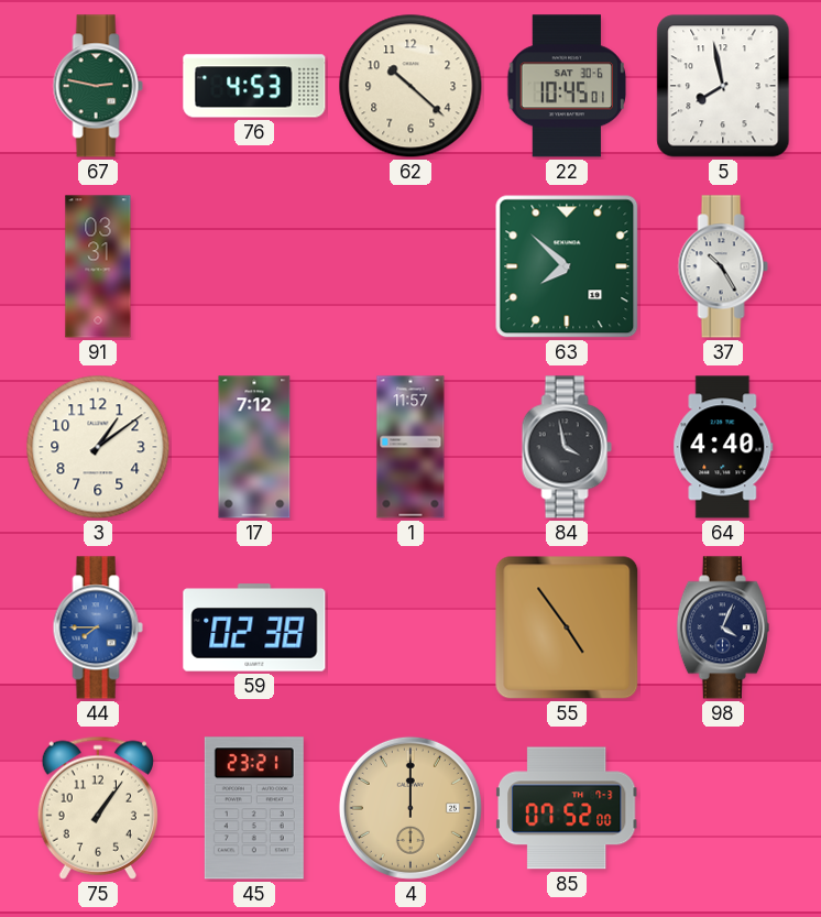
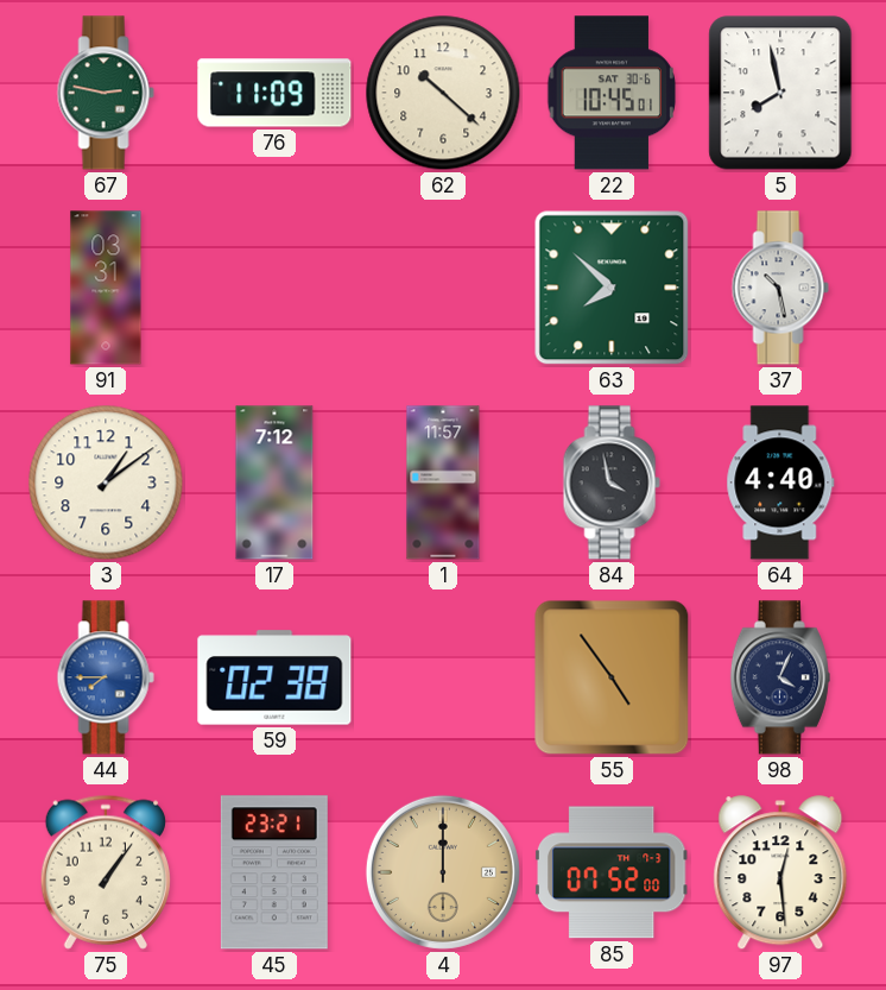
76: 4:53 -> 11:09 (274, 93)
37: 10:25 -> 10:28 (780, 288)
97: none -> 12:29 (780, 874)
